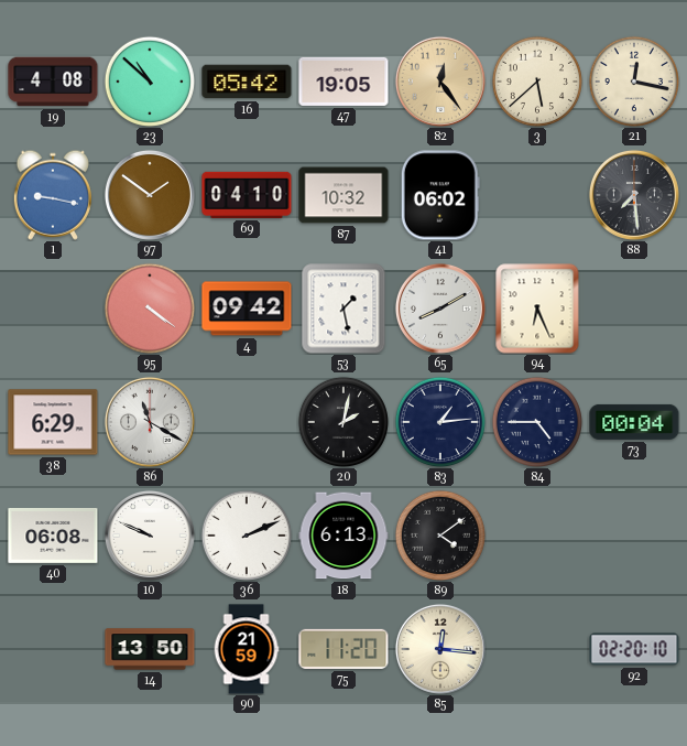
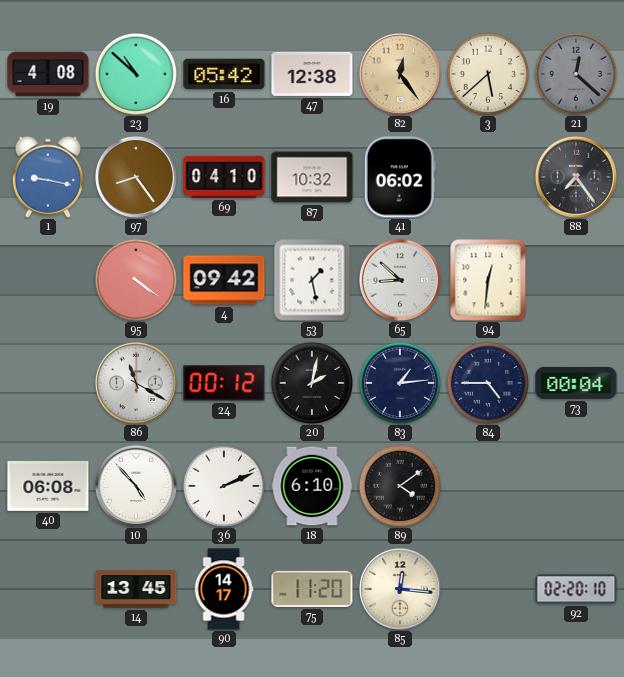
47: 19:05 -> 12:38 (312, 74)
21: 12:17 -> 12:22 (576, 74)
21 dial: cream -> grey (576, 74)
97: 1:51 -> 8:24 (136, 177)
88: 7:29 -> 7:24 (576, 177)
65: 8:10 -> 8:52 (400, 280)
94: 6:26 -> 12:31 (488, 280)
38: 6:29 -> none (53, 422)
24: none -> 00:12 (224, 383)
10: 9:49 -> 4:53 (136, 486)
18: 6:13 -> 6:10 (312, 486)
14: 13:50 -> 13:45 (136, 589)
90: 21:59 -> 14:17 (224, 589)
